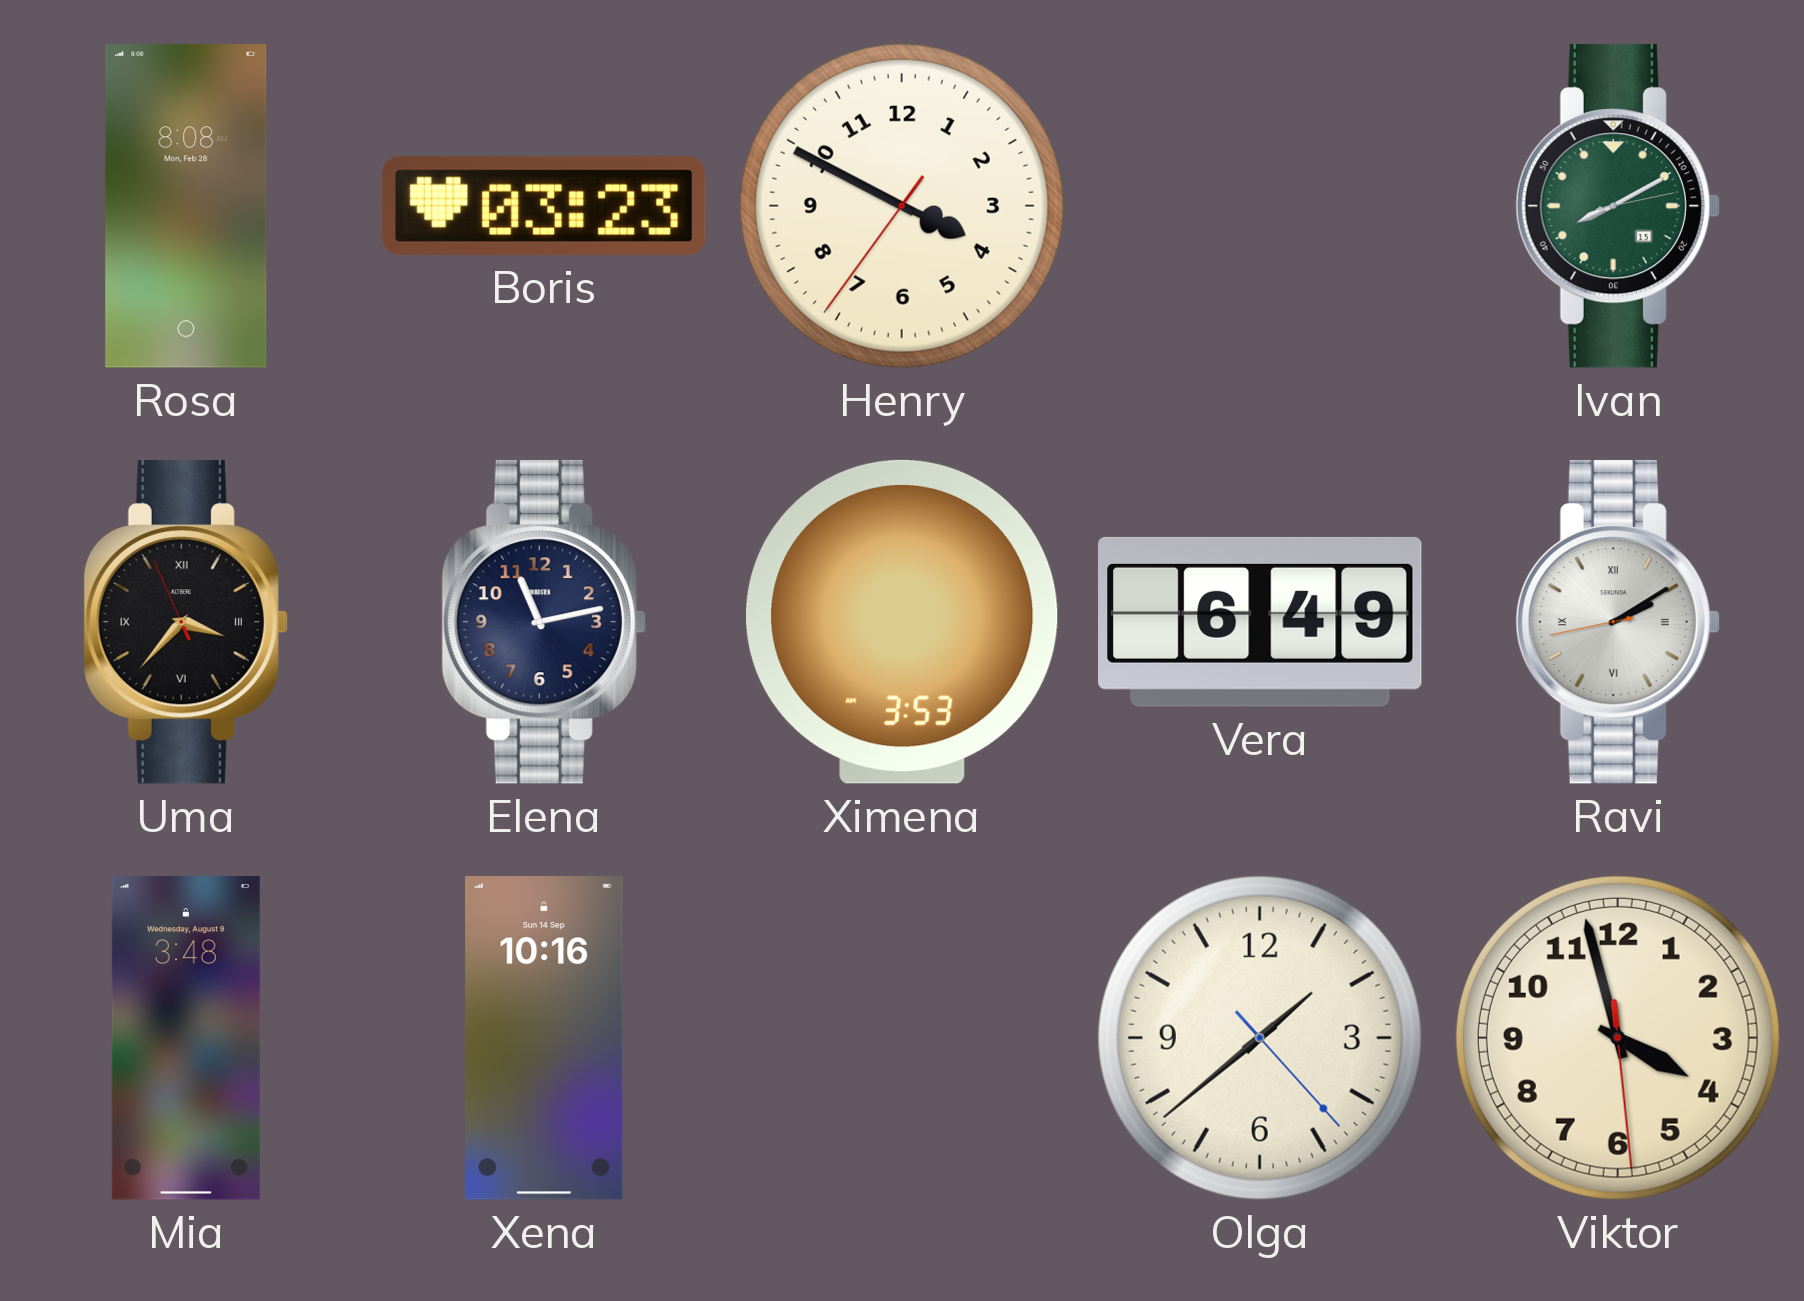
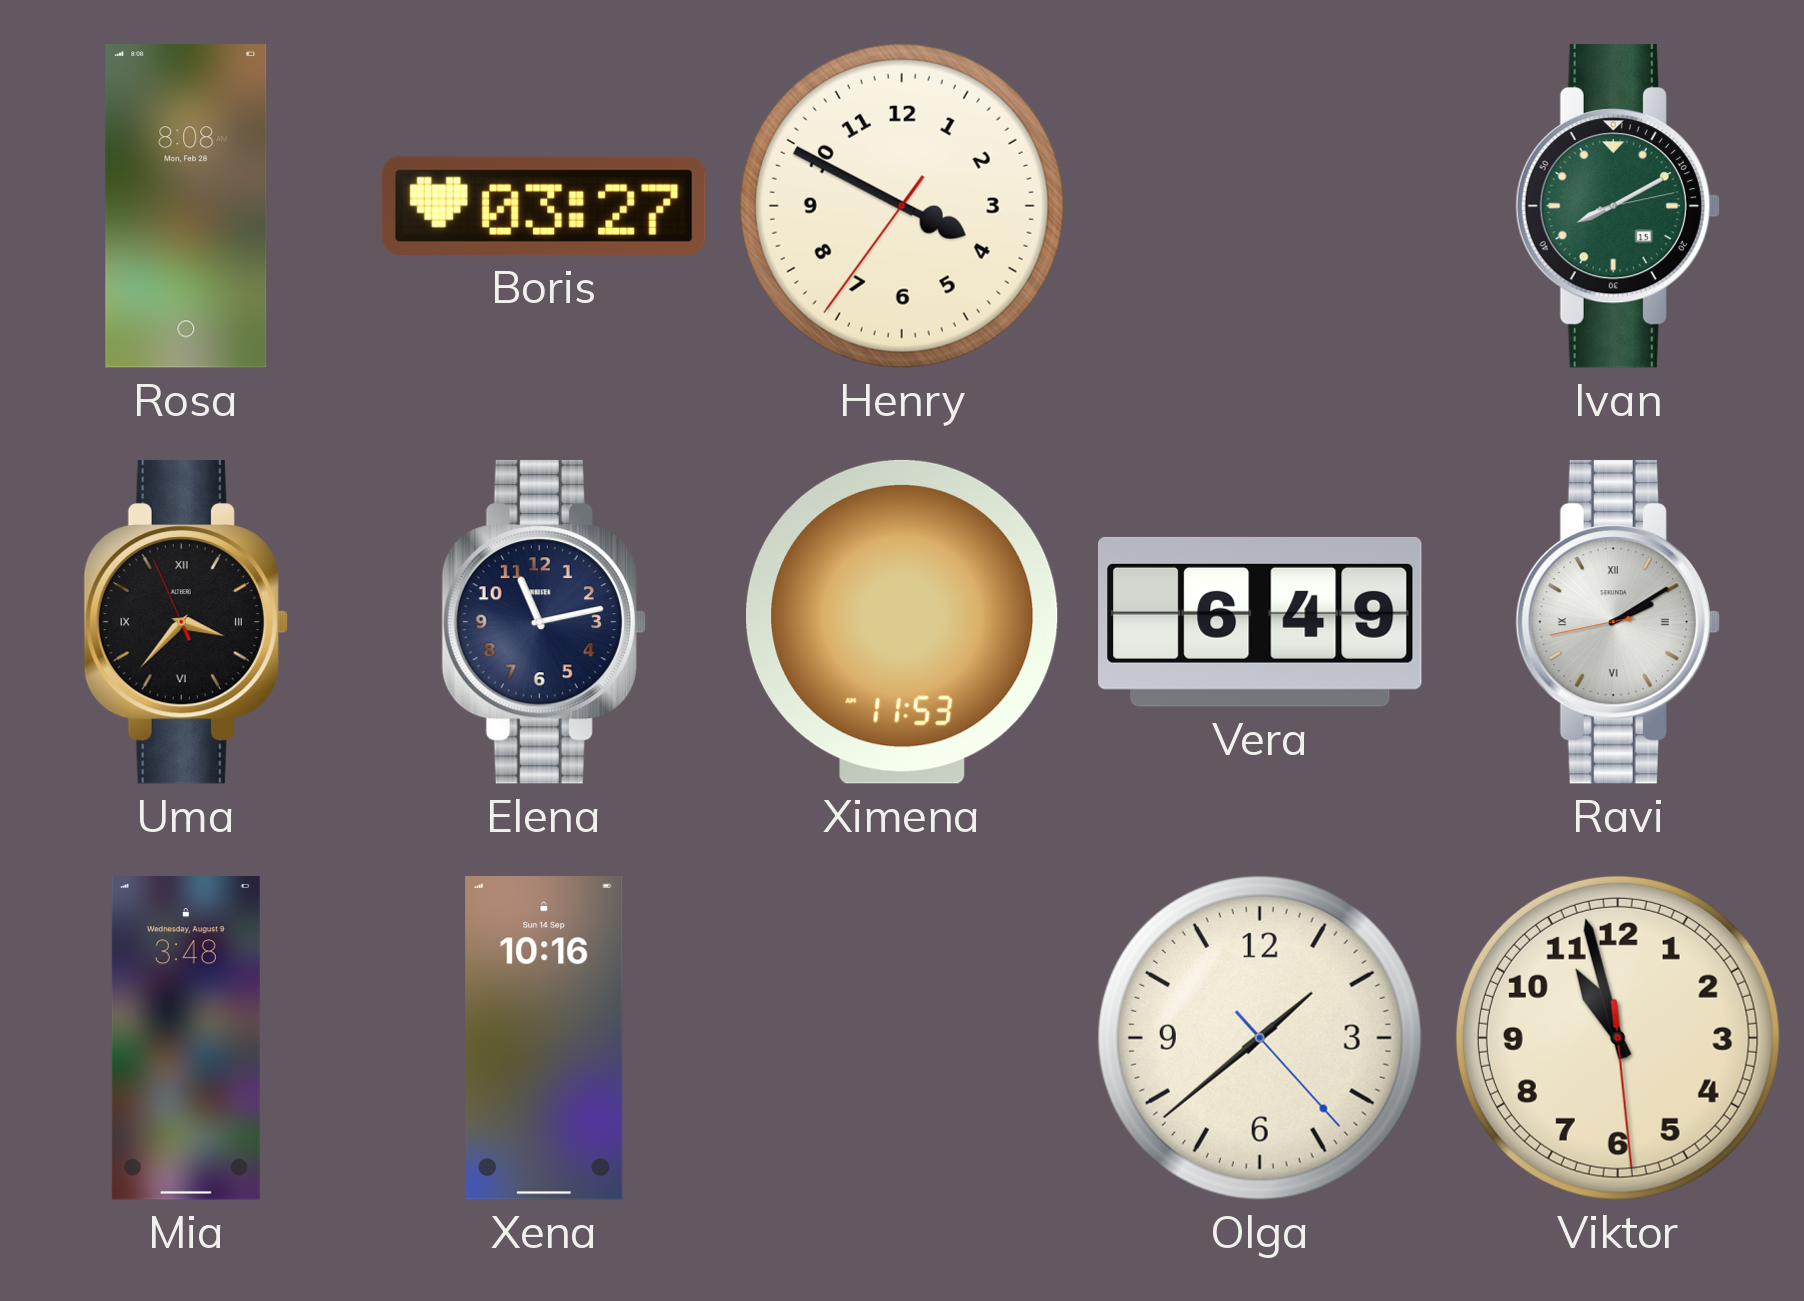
Boris: 03:23 -> 03:27 (544, 206)
Ximena: 3:53 -> 11:53 (903, 622)
Viktor: 3:57 -> 10:57 (1618, 1038)
